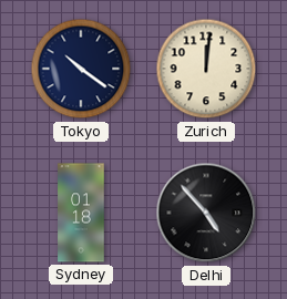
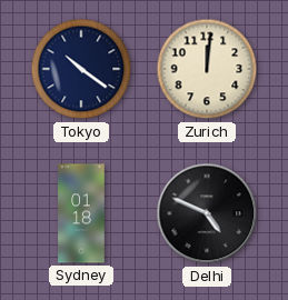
Delhi: 4:53 -> 4:49 (207, 213)
